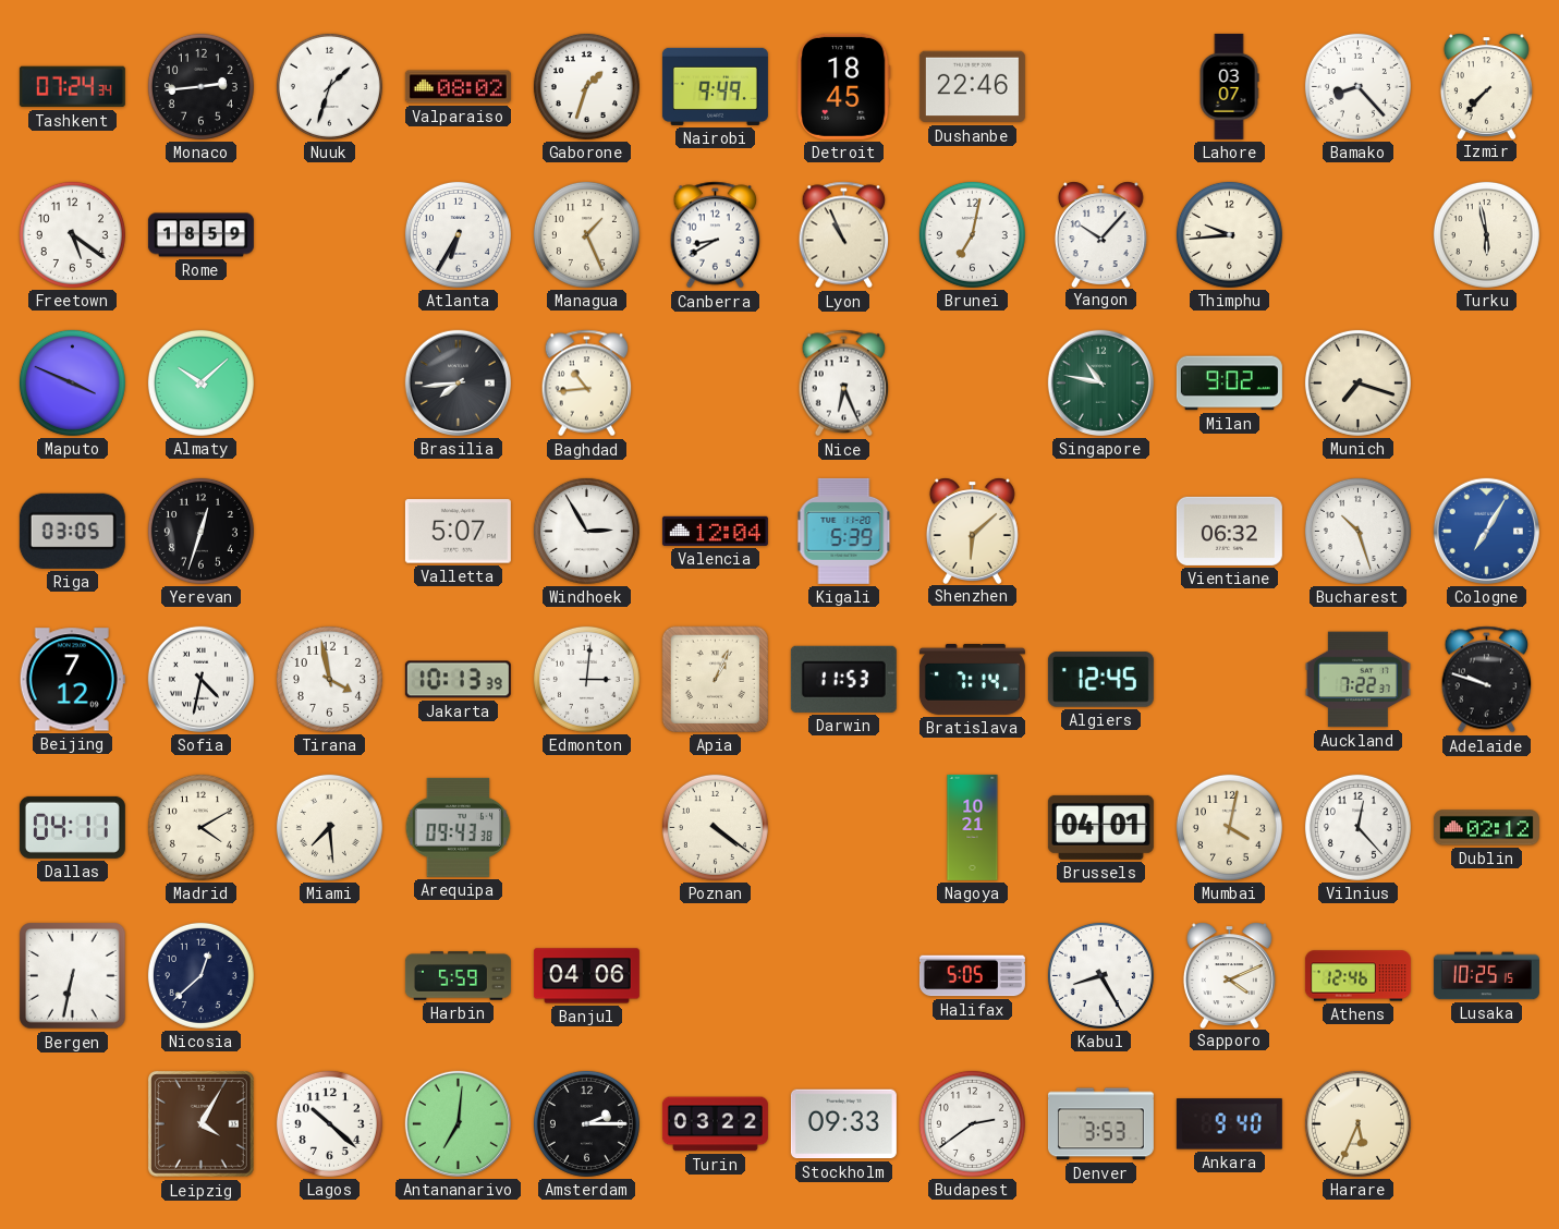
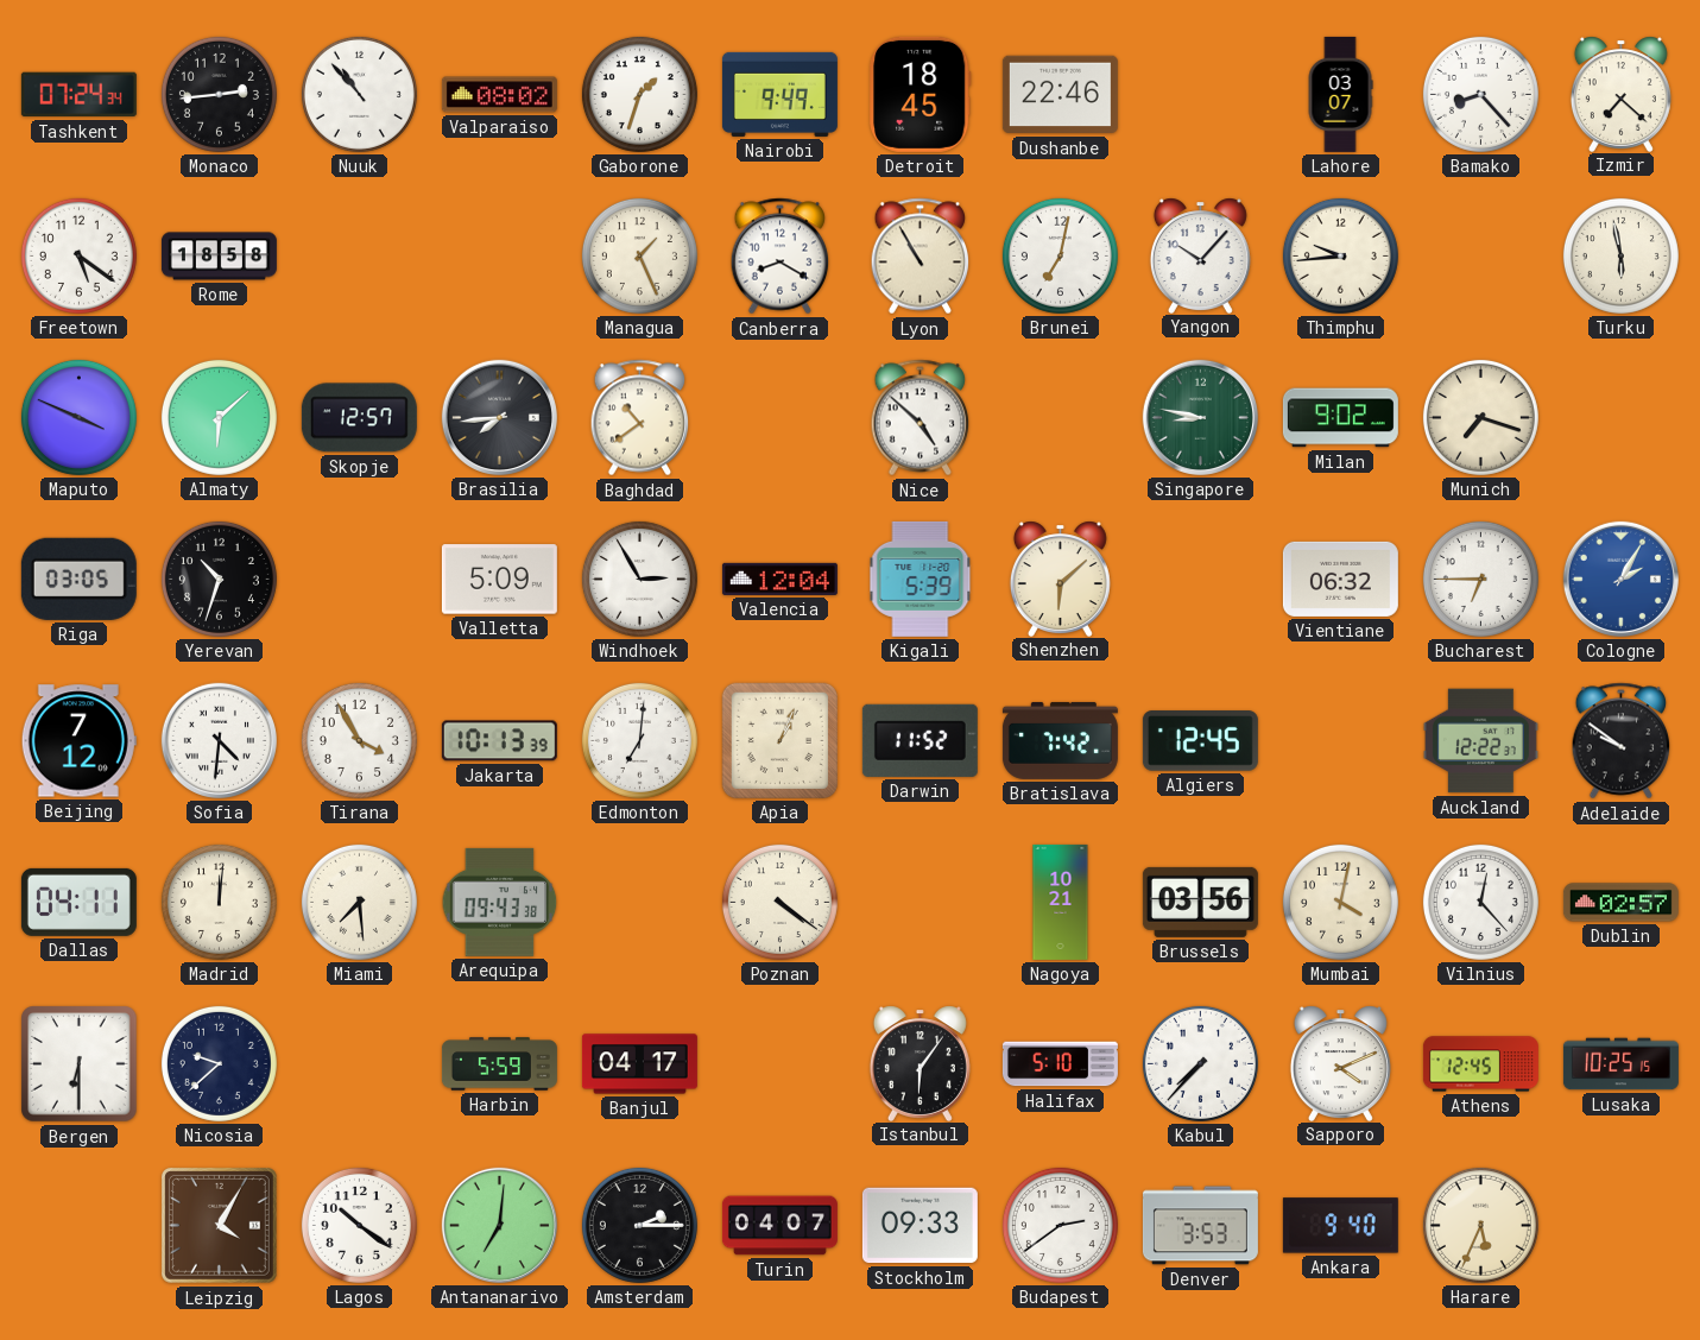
Nuuk: 1:33 -> 10:53 (359, 94)
Izmir: 7:37 -> 7:22 (1620, 94)
Rome: 18:59 -> 18:58 (219, 257)
Atlanta: 6:35 -> none (458, 234)
Canberra: 8:40 -> 8:20 (781, 257)
Lyon: 10:56 -> 10:55 (921, 257)
Almaty: 10:08 -> 6:08 (219, 417)
Skopje: none -> 12:57 (359, 418)
Baghdad: 10:44 -> 10:39 (640, 418)
Nice: 6:26 -> 4:52 (921, 418)
Singapore: 10:47 -> 8:47 (1200, 417)
Yerevan: 12:33 -> 10:33 (219, 579)
Valletta: 5:07 -> 5:09 (499, 580)
Bucharest: 10:27 -> 6:45 (1480, 579)
Cologne: 7:05 -> 2:05 (1620, 579)
Sofia: 4:32 -> 4:31 (219, 740)
Tirana: 3:58 -> 3:55 (359, 740)
Edmonton: 3:01 -> 7:01 (639, 740)
Darwin: 11:53 -> 11:52 (919, 740)
Bratislava: 7:14 -> 7:42 (1060, 740)
Auckland: 7:22 -> 12:22 (1480, 741)
Adelaide: 9:48 -> 9:51 (1622, 741)
Madrid: 4:10 -> 12:01 (219, 902)
Brussels: 04:01 -> 03:56 (1200, 902)
Dublin: 02:12 -> 02:57 (1620, 903)
Bergen: 6:32 -> 6:30 (80, 1064)
Nicosia: 12:38 -> 9:38 (219, 1063)
Banjul: 04:06 -> 04:17 (639, 1064)
Istanbul: none -> 6:06 (919, 1063)
Halifax: 5:05 -> 5:10 (1060, 1064)
Kabul: 8:25 -> 7:37 (1200, 1063)
Athens: 12:46 -> 12:45 (1480, 1064)
Lagos: 10:22 -> 10:21 (359, 1225)
Turin: 03:22 -> 04:07 (779, 1226)
